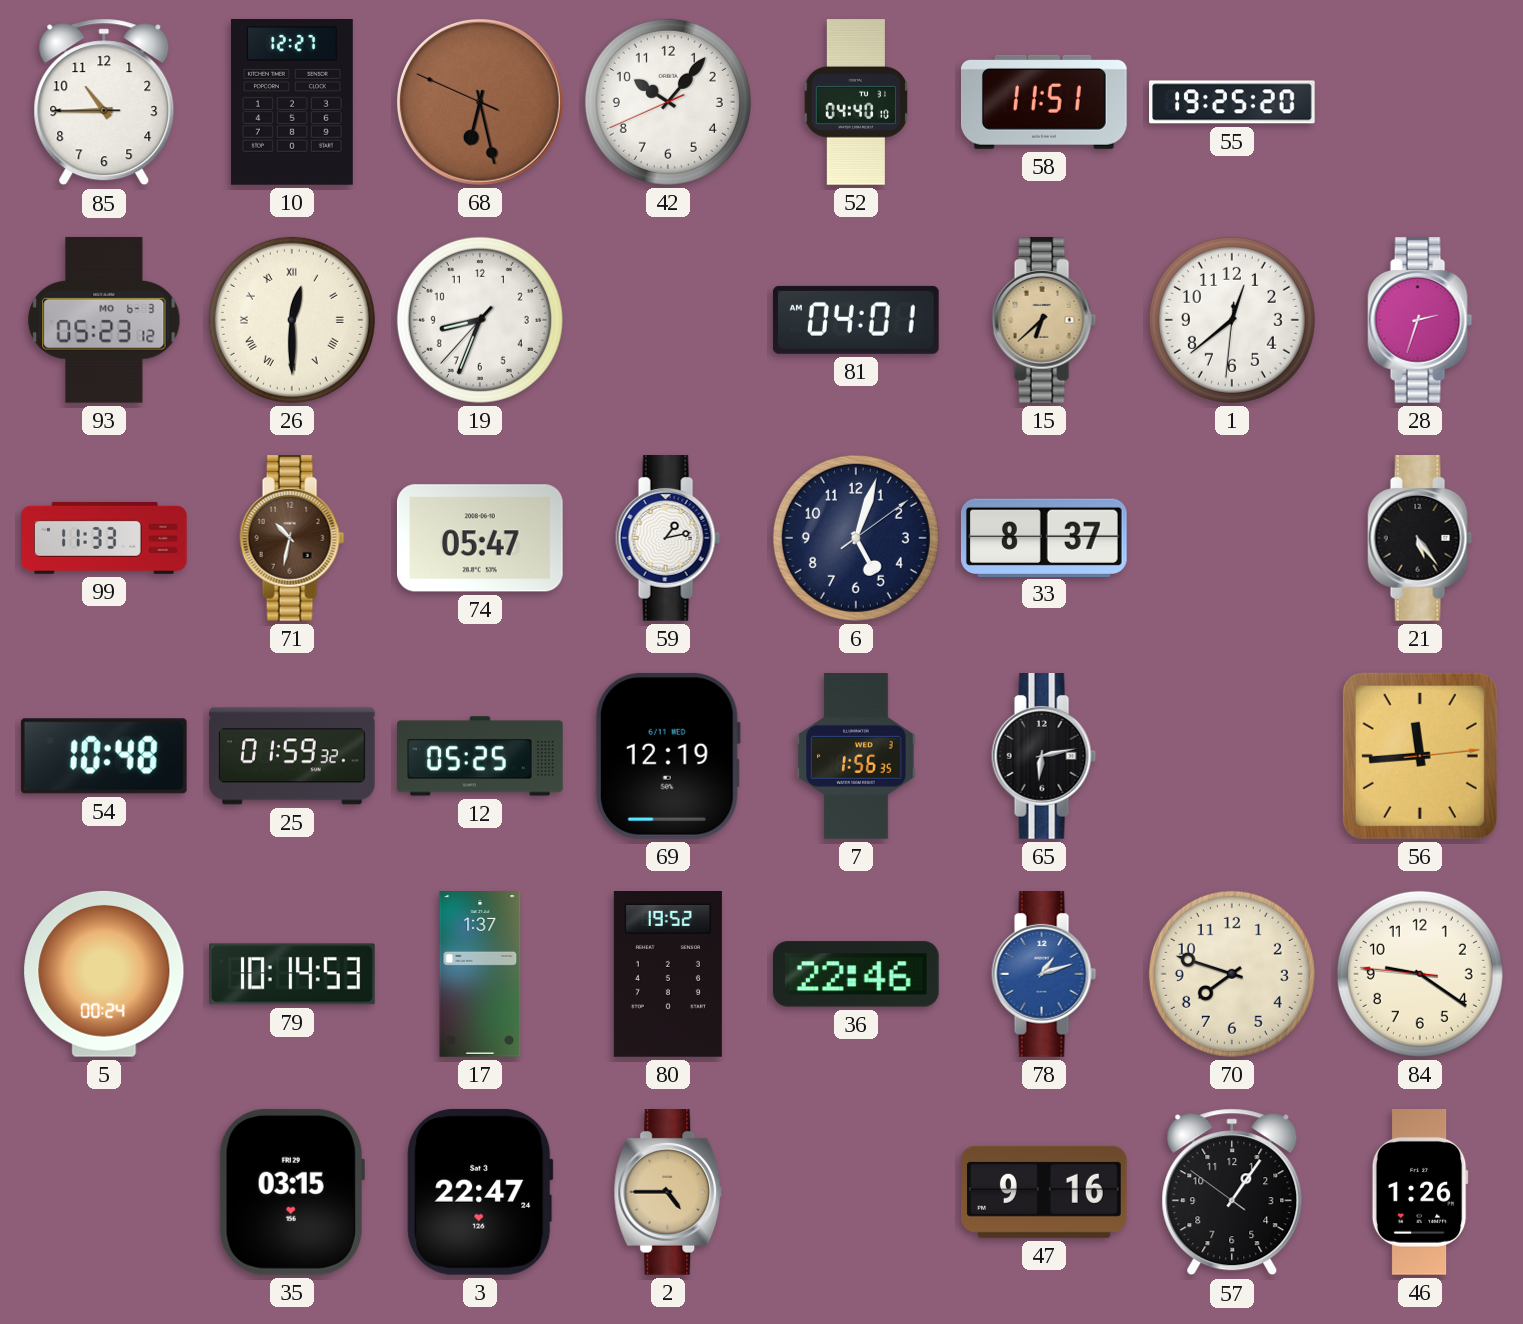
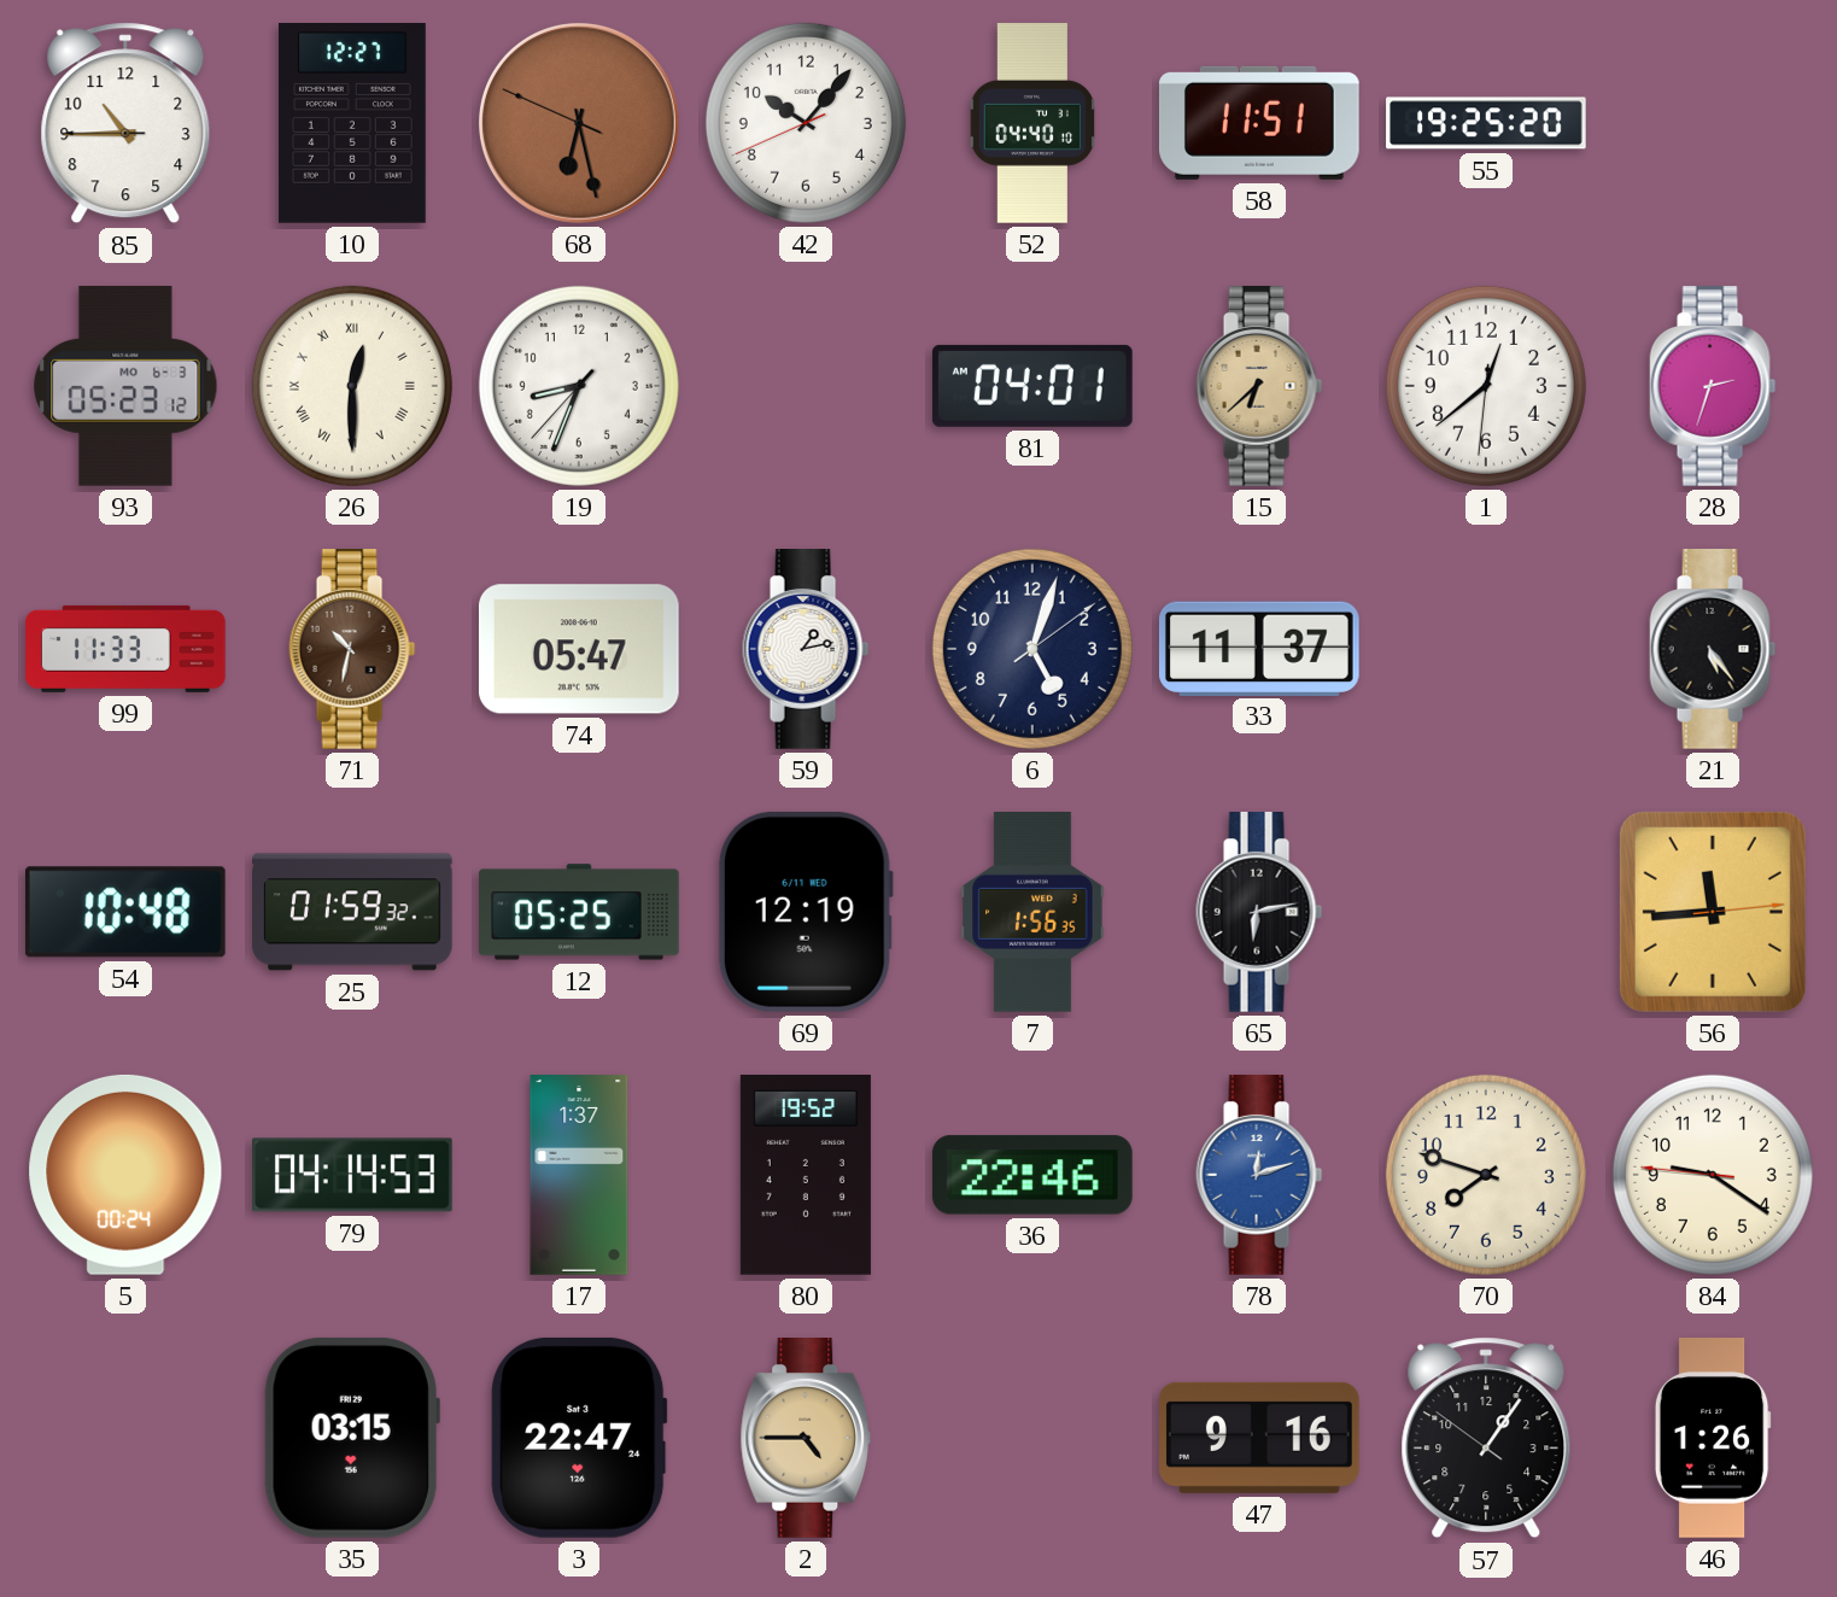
33: 8:37 -> 11:37 (1259, 648)
79: 10:14 -> 04:14 (353, 1175)
78: 1:12 -> 12:12 (1259, 1176)
